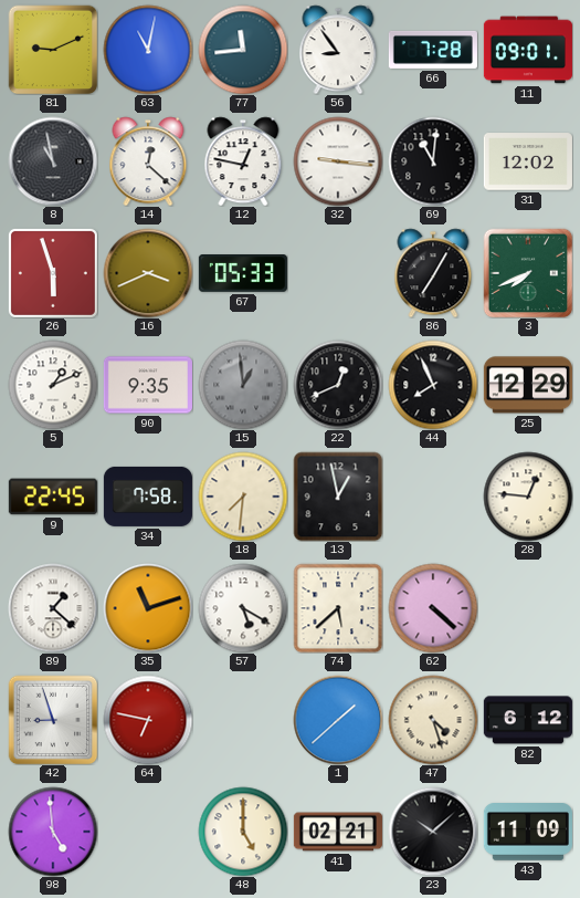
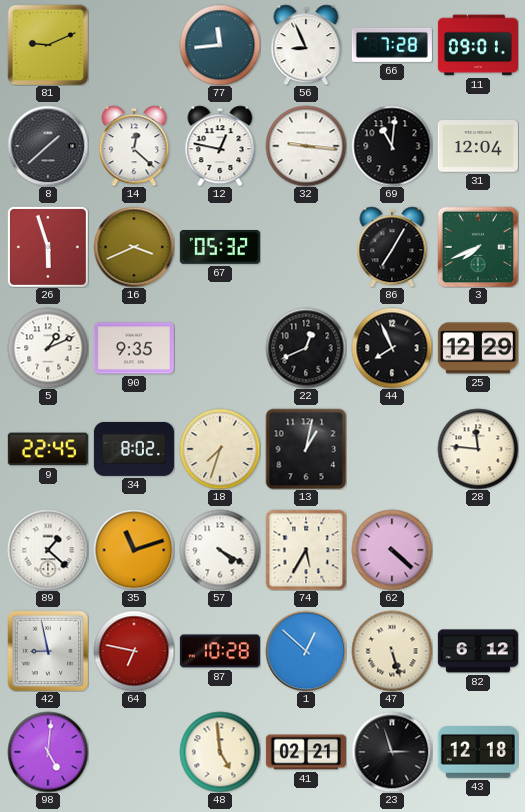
63: 11:02 -> none (148, 50)
56: 8:54 -> 8:56 (306, 45)
8: 10:58 -> 1:38 (48, 146)
31: 12:02 -> 12:04 (478, 146)
67: 05:33 -> 05:32 (220, 248)
15: 12:59 -> none (243, 385)
34: 7:58 -> 8:02 (134, 449)
18: 7:31 -> 7:33 (220, 449)
13: 12:58 -> 1:02 (306, 449)
28: 12:46 -> 11:46 (478, 449)
57: 5:20 -> 4:20 (220, 550)
74: 5:38 -> 5:35 (306, 550)
42: 8:57 -> 8:58 (48, 651)
87: none -> 10:28 (220, 651)
1: 1:38 -> 12:52 (306, 651)
47: 4:27 -> 5:27 (392, 651)
98: 4:59 -> 5:01 (48, 752)
48: 5:00 -> 4:59 (220, 752)
23: 10:08 -> 2:57 (392, 752)
43: 11:09 -> 12:18 (478, 753)
